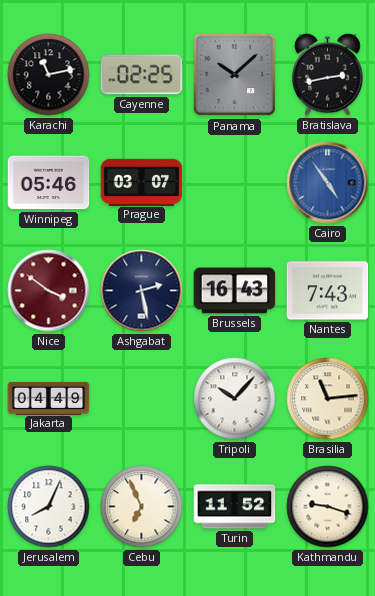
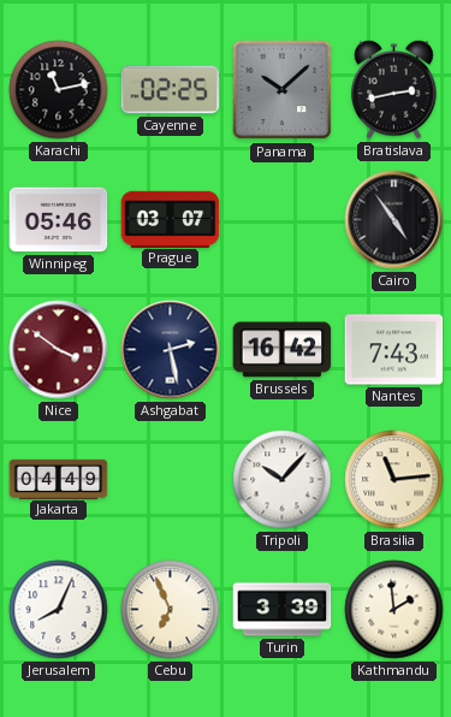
Cairo dial: blue -> black (394, 220)
Brussels: 16:43 -> 16:42 (283, 350)
Turin: 11:52 -> 3:39 (283, 610)
Kathmandu: 9:18 -> 1:59 (394, 610)
